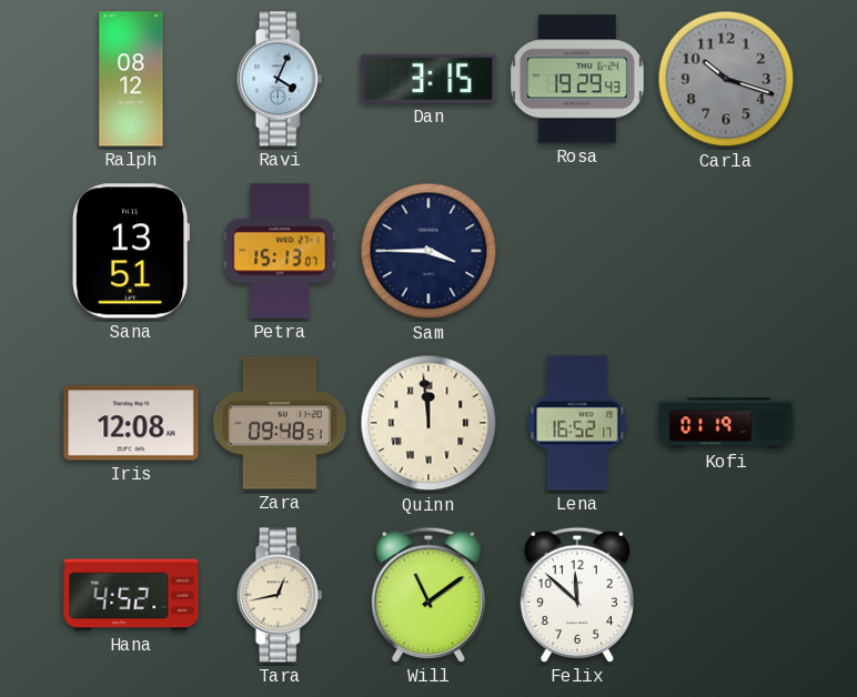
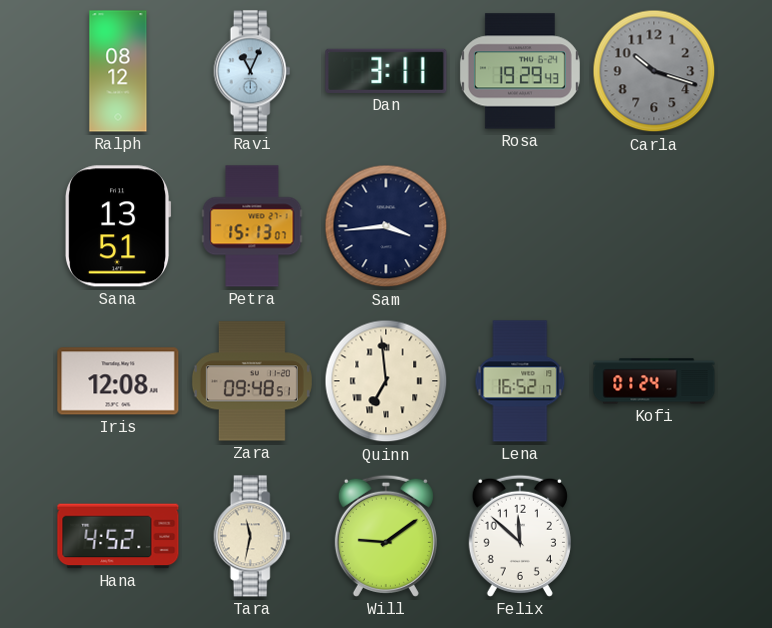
Ravi: 4:04 -> 11:04 (252, 71)
Dan: 3:15 -> 3:11 (386, 71)
Sam: 3:45 -> 3:44 (386, 226)
Quinn: 11:59 -> 6:59 (386, 381)
Kofi: 01:19 -> 01:24 (654, 381)
Tara: 12:43 -> 11:32 (252, 536)
Will: 11:09 -> 9:09 (386, 536)
